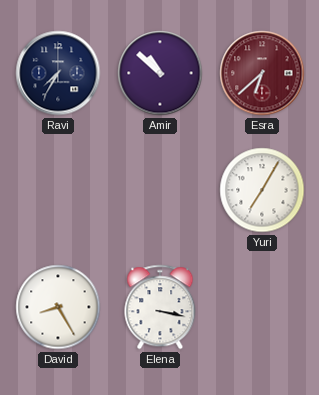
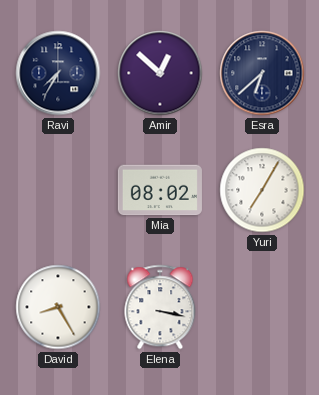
Amir: 10:52 -> 12:52 (160, 73)
Esra dial: burgundy -> navy (262, 73)
Mia: none -> 08:02 (160, 190)
